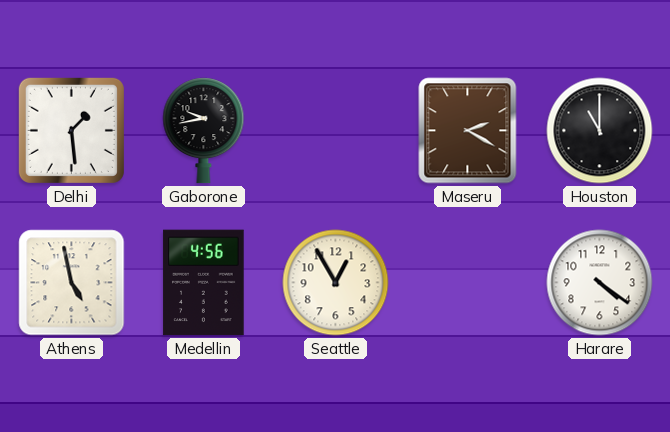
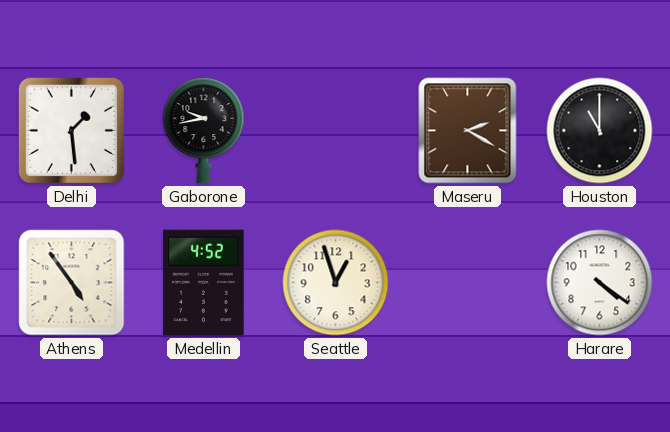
Athens: 4:58 -> 4:54 (72, 283)
Medellin: 4:56 -> 4:52 (204, 283)
Seattle: 12:55 -> 12:57 (336, 283)
